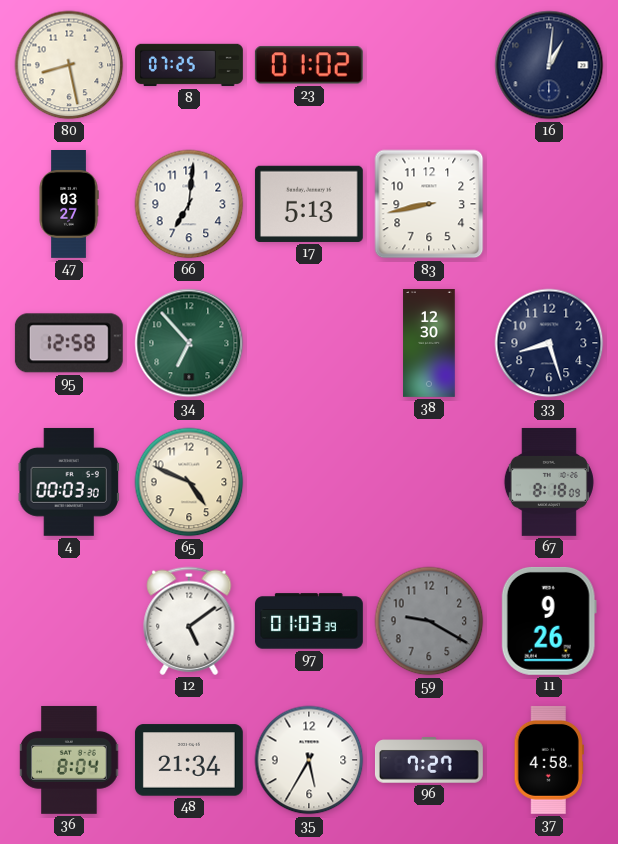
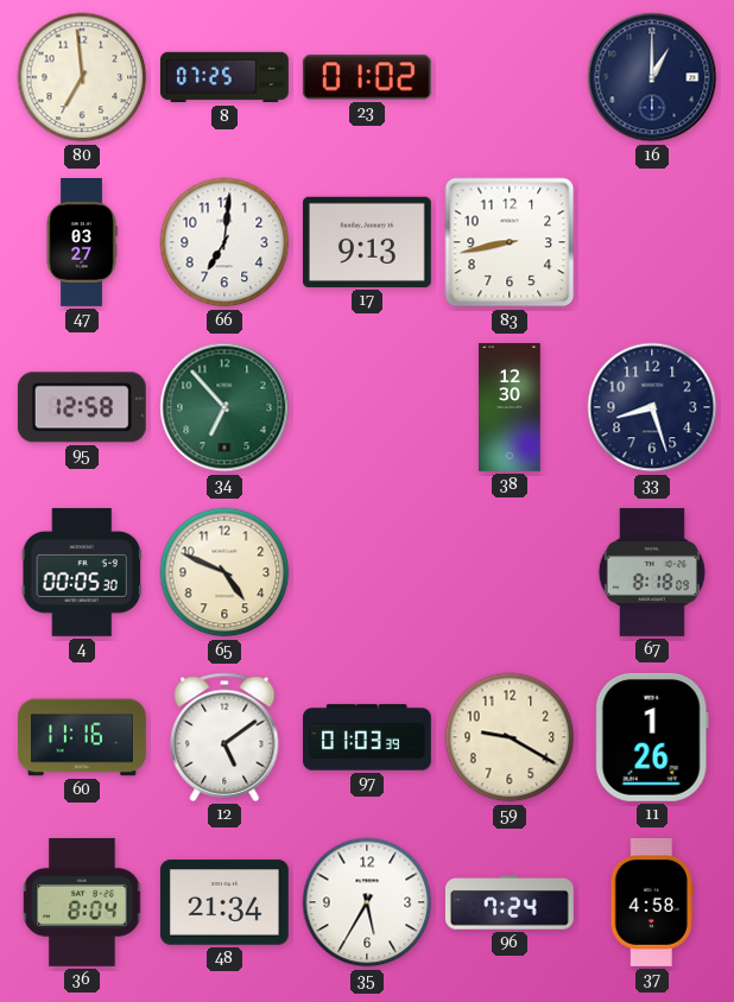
80: 8:28 -> 6:59 (82, 77)
16: 1:01 -> 1:00 (652, 77)
17: 5:13 -> 9:13 (367, 242)
4: 00:03 -> 00:05 (81, 572)
60: none -> 11:16 (83, 737)
59 dial: grey -> cream (510, 737)
11: 9:26 -> 1:26 (652, 737)
96: 7:27 -> 7:24 (510, 902)
